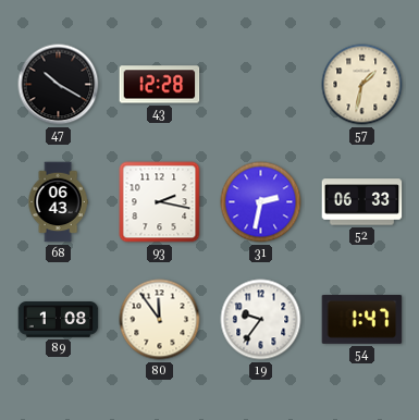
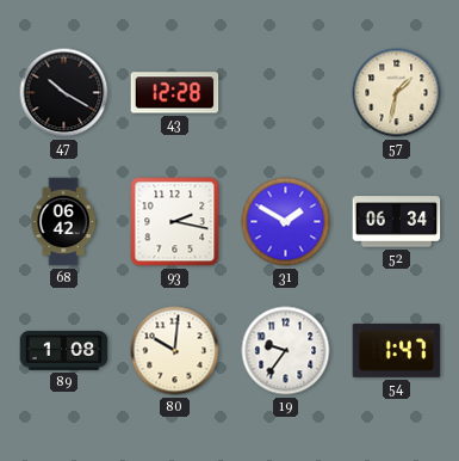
68: 06:43 -> 06:42 (63, 222)
31: 2:32 -> 1:50 (286, 222)
52: 06:33 -> 06:34 (397, 222)
80: 11:54 -> 10:01 (175, 351)
